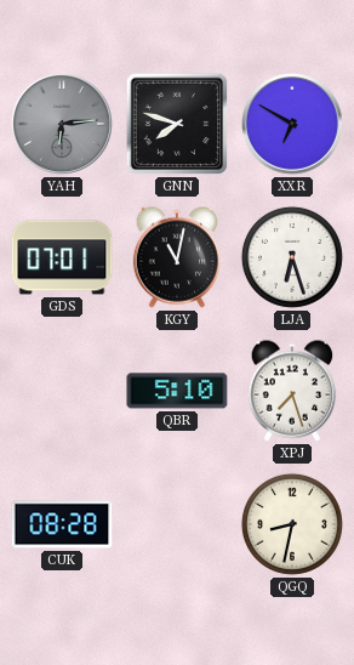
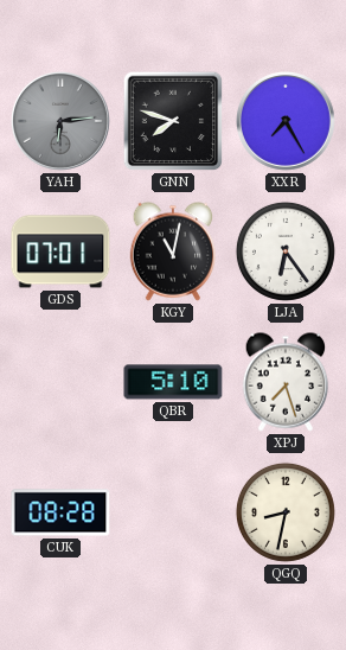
XXR: 6:50 -> 7:25 (287, 122)
LJA: 6:27 -> 6:24 (286, 251)
